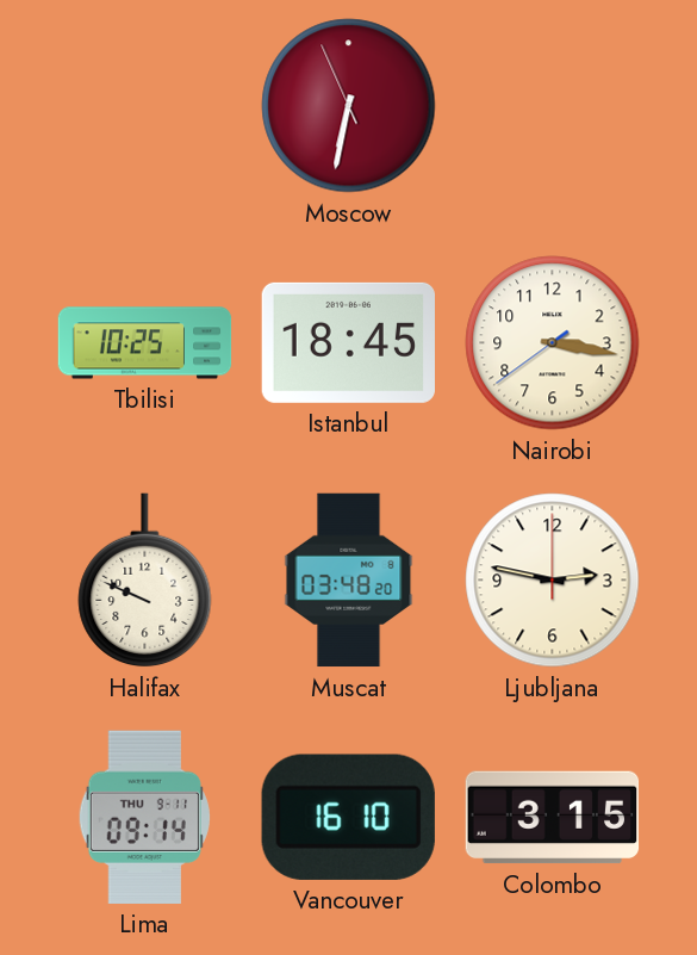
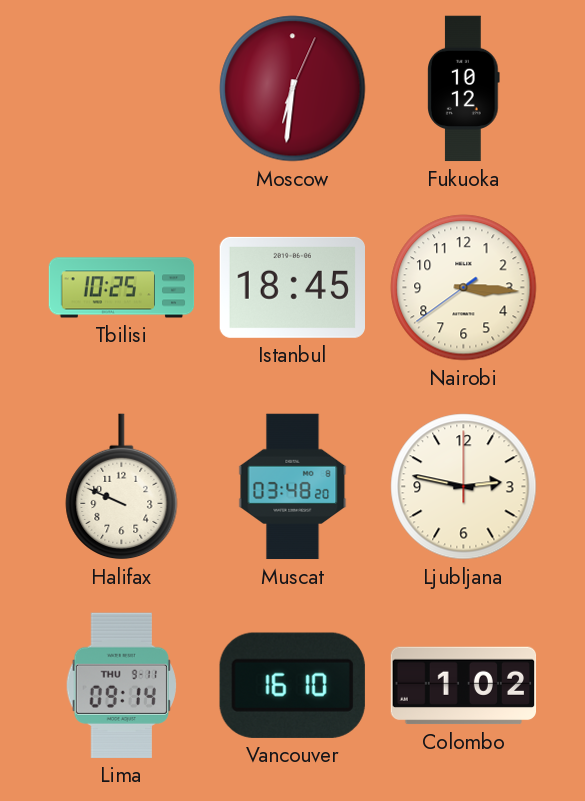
Moscow: 6:31:56 -> 6:31:04 (293, 89)
Fukuoka: none -> 10:12 (464, 89)
Nairobi: 3:16 -> 3:15 (464, 288)
Colombo: 3:15 -> 1:02 (464, 686)
